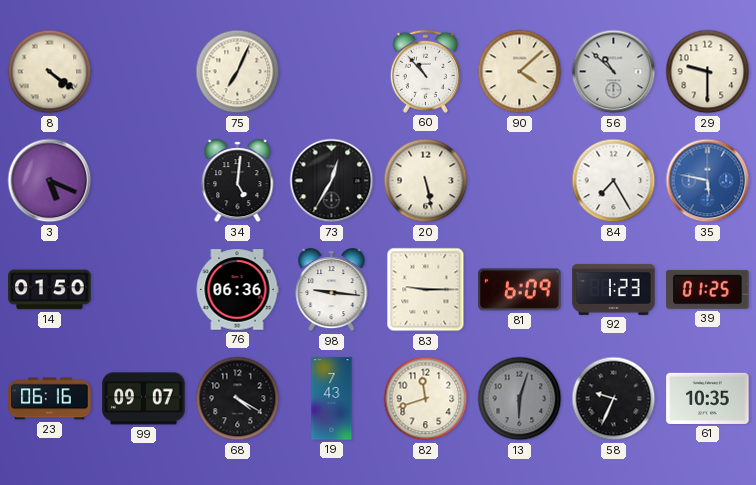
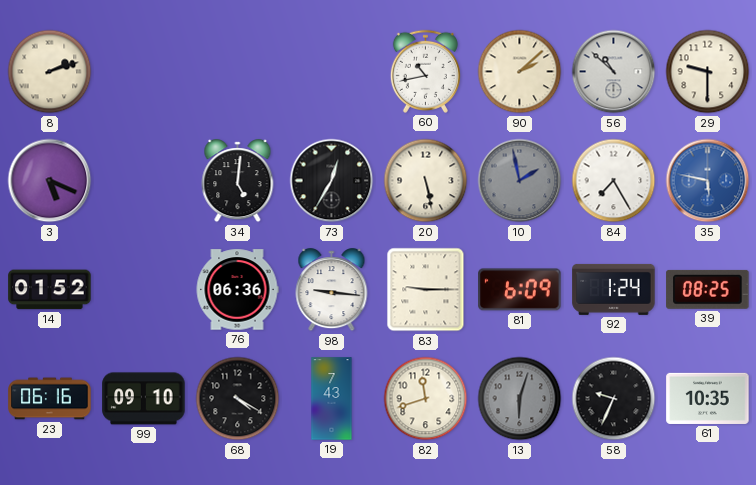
8: 4:21 -> 2:12 (50, 72)
75: 7:04 -> none (238, 72)
60: 10:53 -> 10:43 (425, 71)
90: 4:08 -> 2:08 (520, 72)
10: none -> 1:58 (520, 181)
14: 01:50 -> 01:52 (50, 290)
92: 1:23 -> 1:24 (614, 289)
39: 01:25 -> 08:25 (708, 289)
99: 09:07 -> 09:10 (144, 399)
